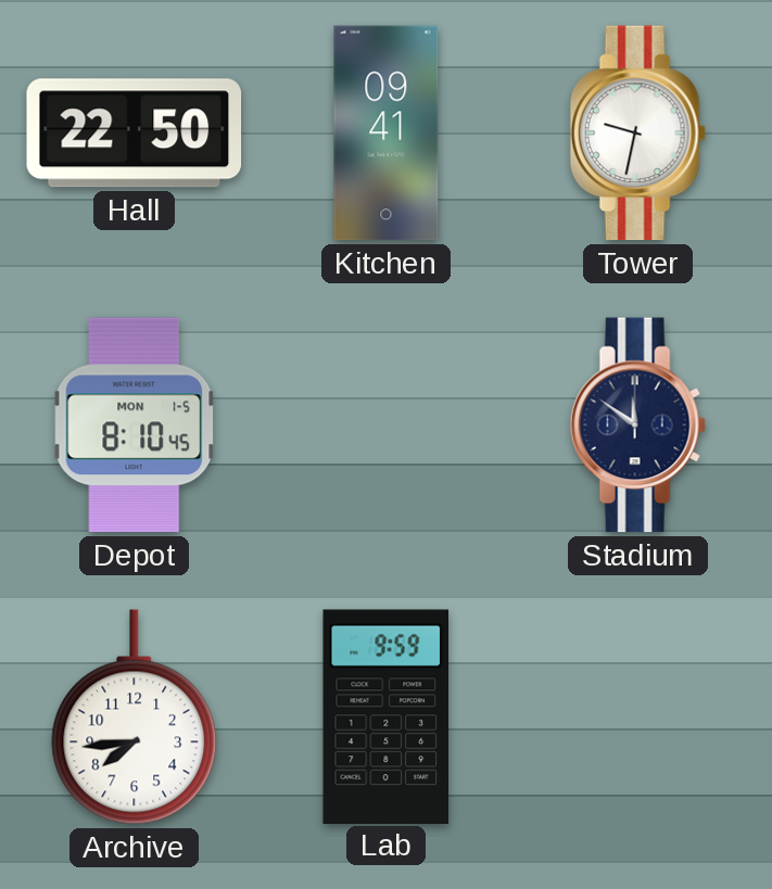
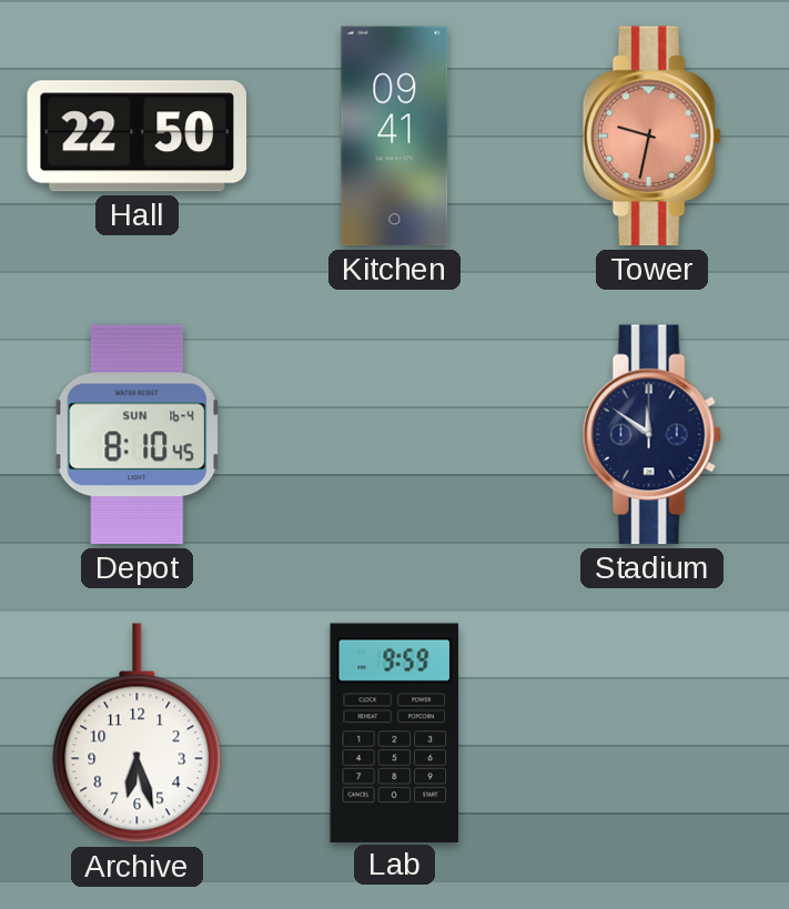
Tower dial: white -> salmon (651, 137)
Depot date: MON 1-5 -> SUN 16-4 (138, 435)
Archive: 7:44 -> 6:27 (138, 734)
